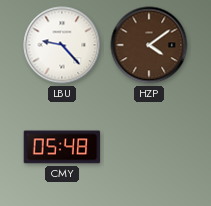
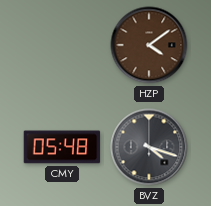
LBU: 9:23 -> none (62, 45)
BVZ: none -> 4:18 (149, 147)
